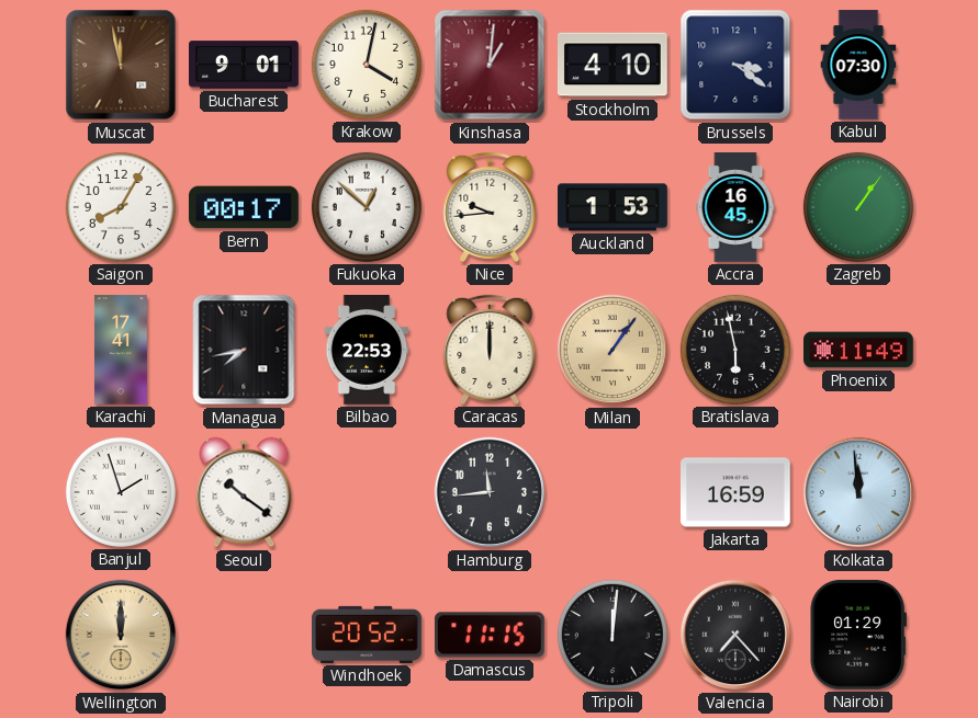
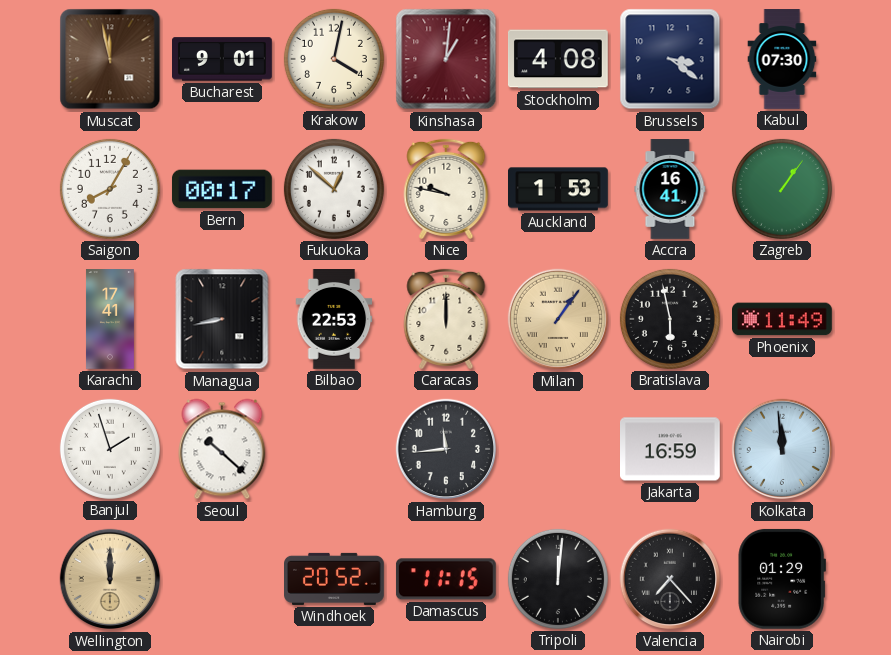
Stockholm: 4:10 -> 4:08 (558, 59)
Nice: 9:44 -> 9:47 (446, 189)
Accra: 16:45 -> 16:41 (670, 189)
Managua: 7:43 -> 8:43 (222, 319)
Seoul: 10:21 -> 10:22 (222, 449)
